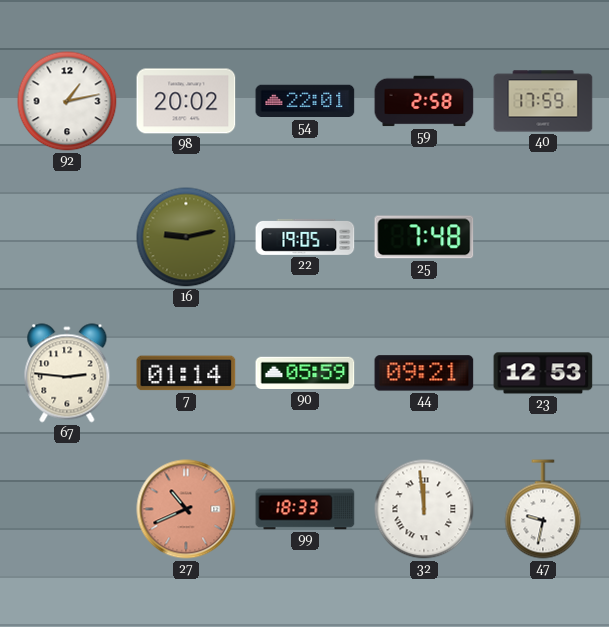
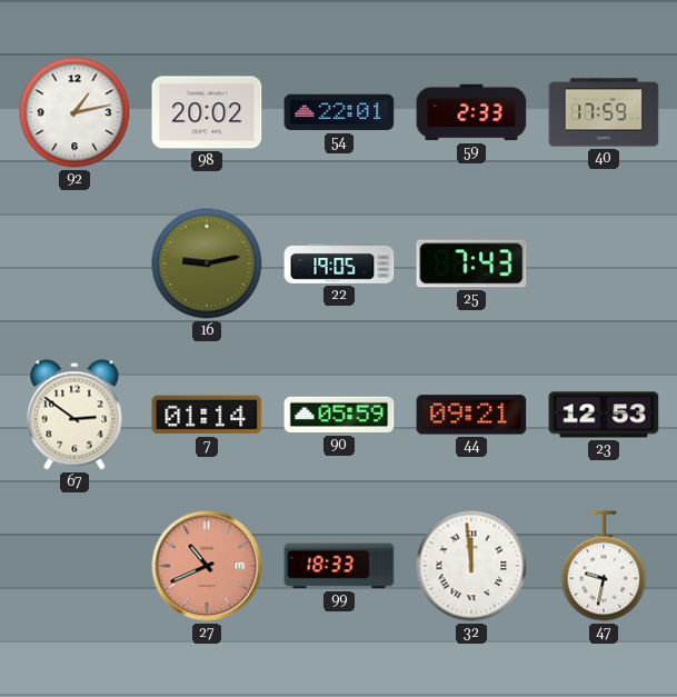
59: 2:58 -> 2:33 (471, 112)
25: 7:48 -> 7:43 (471, 263)
67: 2:46 -> 2:51 (74, 415)
